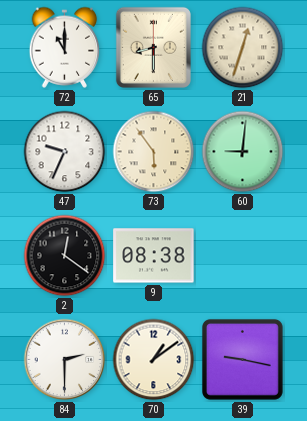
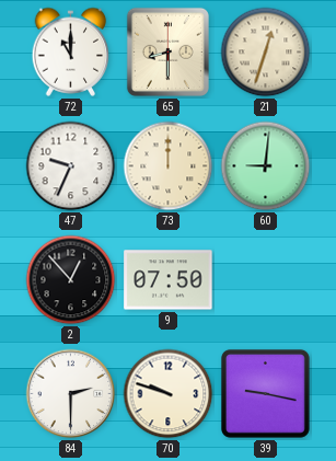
73: 5:54 -> 12:00 (169, 166)
2: 12:21 -> 12:53 (71, 280)
9: 08:38 -> 07:50 (169, 280)
70: 1:09 -> 9:48 (169, 394)
